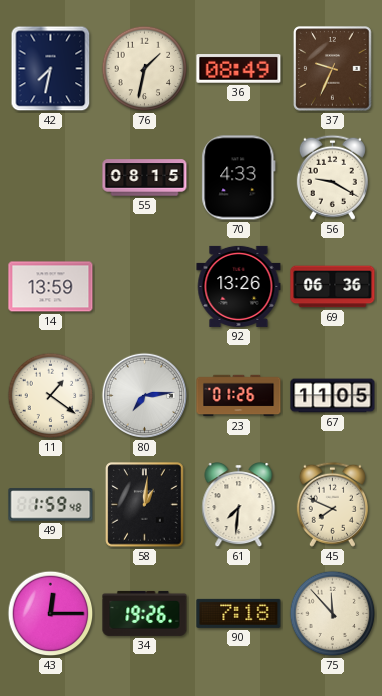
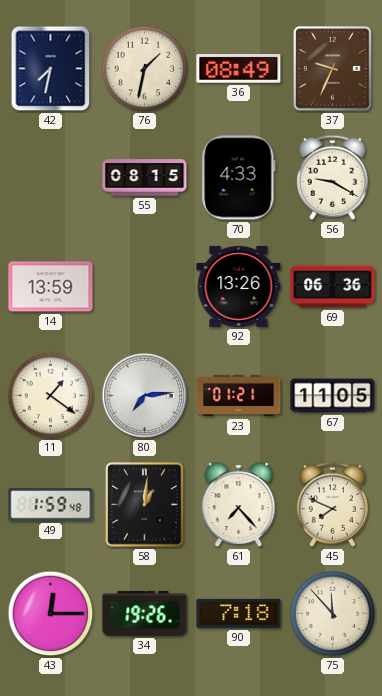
23: 01:26 -> 01:21 (239, 396)
61: 7:31 -> 7:23 (239, 506)
